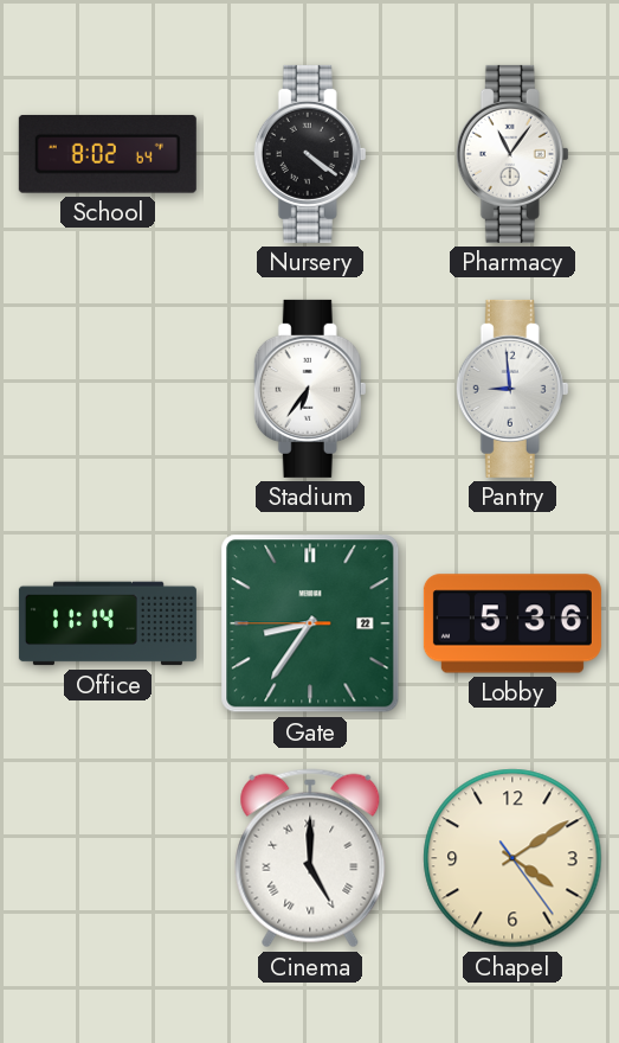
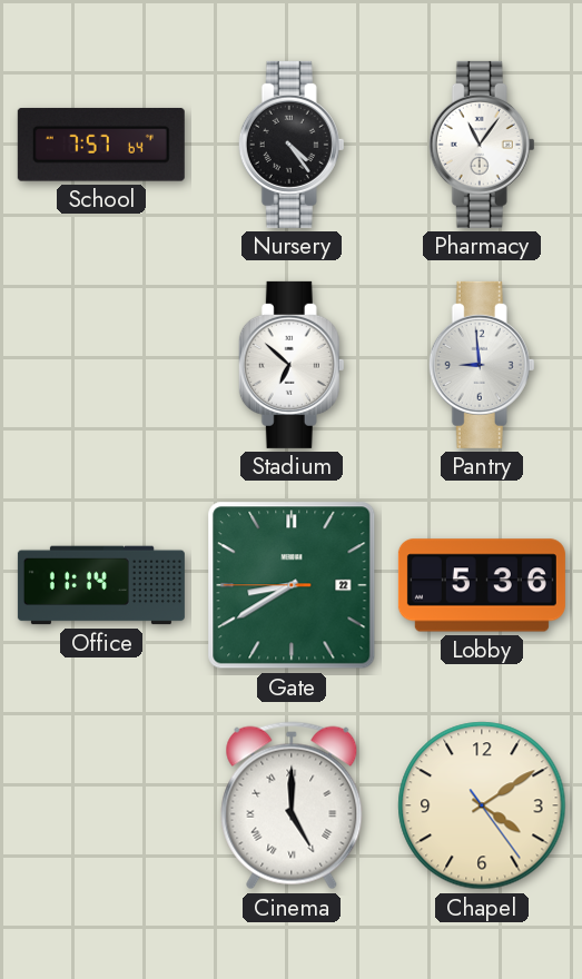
School: 8:02 -> 7:57 (101, 145)
Nursery: 4:21 -> 4:24 (292, 145)
Stadium: 6:36 -> 6:52 (292, 365)
Gate: 8:35 -> 8:39 (292, 585)
